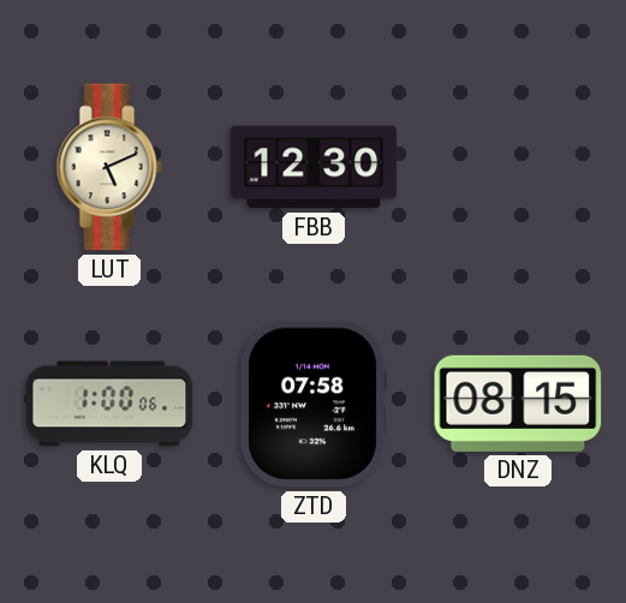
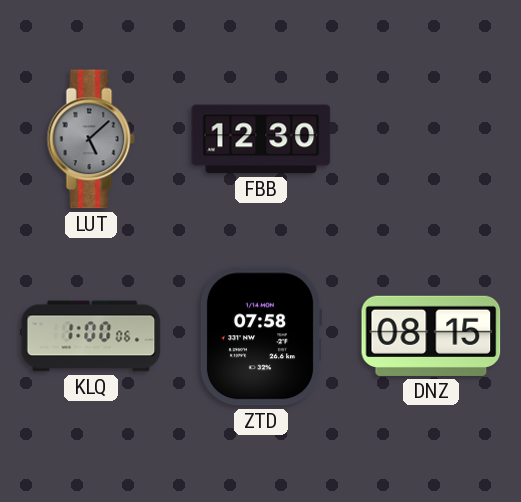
LUT: 5:11 -> 5:08 (91, 139)
LUT dial: cream -> grey (91, 139)
